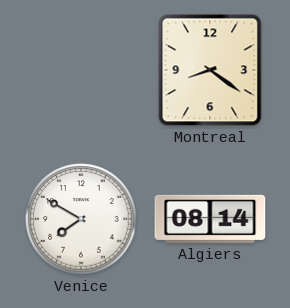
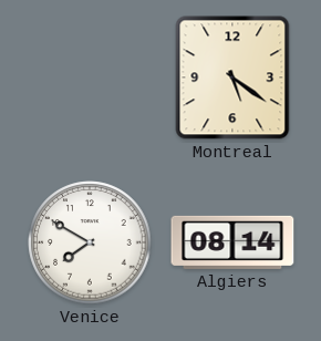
Montreal: 8:21 -> 5:21 (232, 77)
